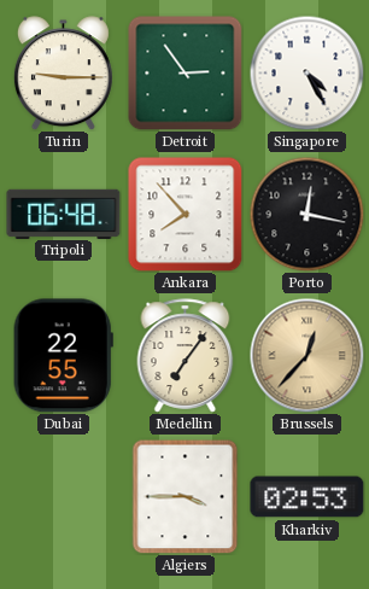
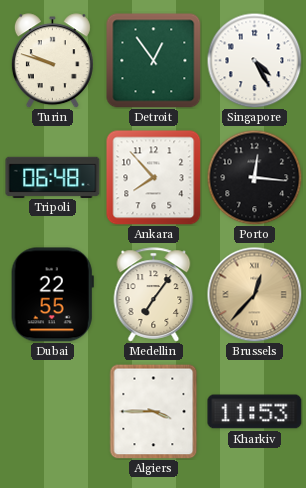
Turin: 9:15 -> 9:48 (52, 61)
Detroit: 2:54 -> 12:54 (154, 61)
Porto: 12:17 -> 12:16 (254, 177)
Kharkiv: 02:53 -> 11:53 (255, 412)
